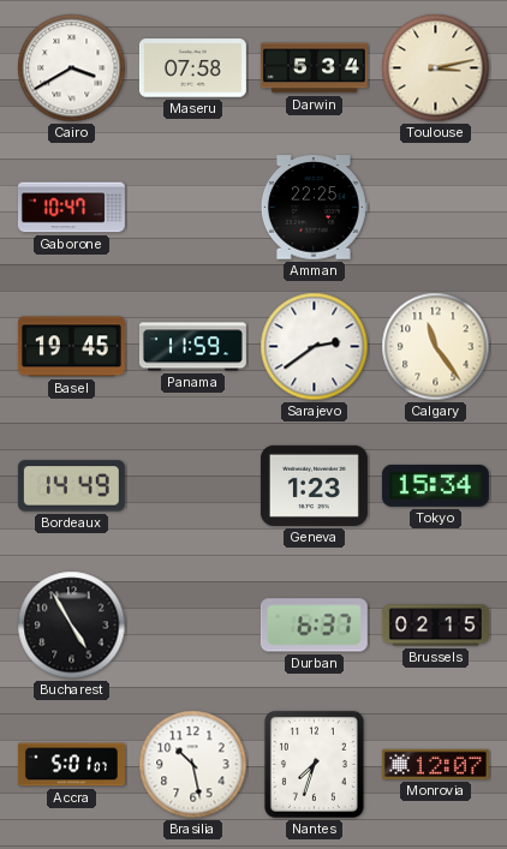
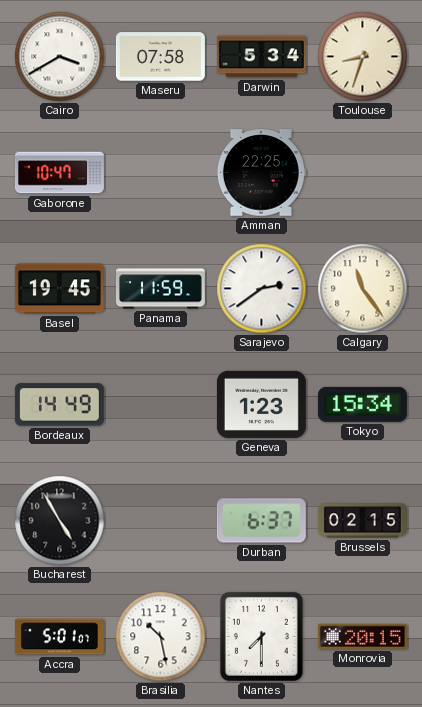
Toulouse: 3:13 -> 8:33 (363, 57)
Nantes: 7:33 -> 7:30 (261, 636)
Monrovia: 12:07 -> 20:15 (362, 636)
